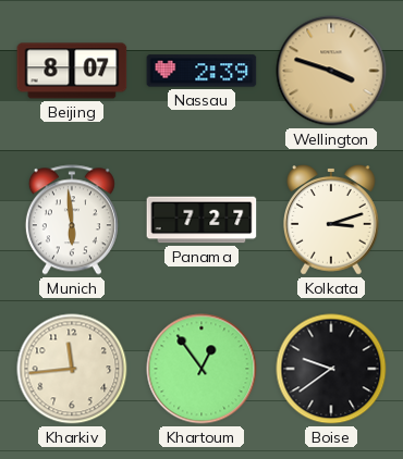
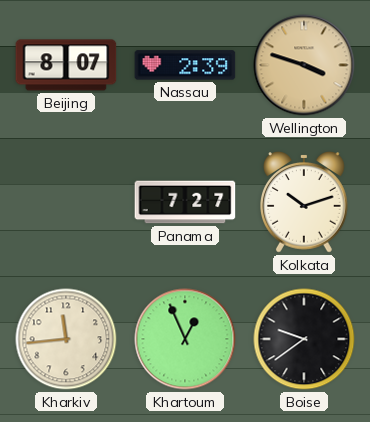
Munich: 5:59 -> none (72, 220)
Kolkata: 3:12 -> 10:12 (305, 203)
Khartoum: 12:54 -> 12:56 (185, 339)
